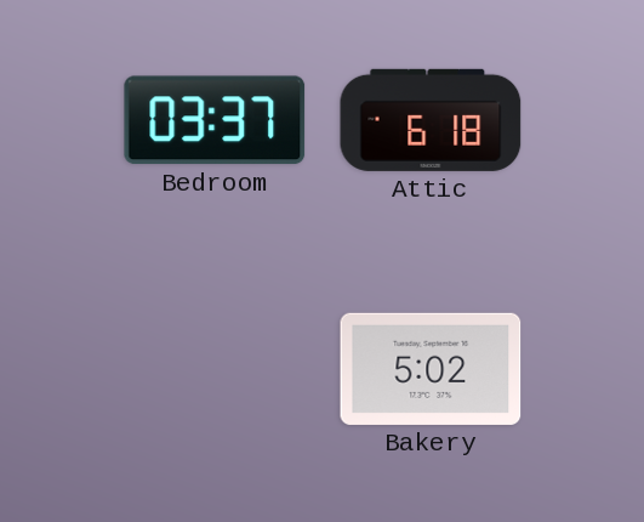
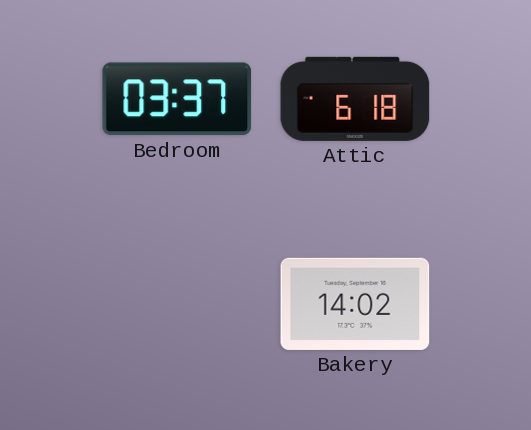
Bakery: 5:02 -> 14:02 (355, 304)
